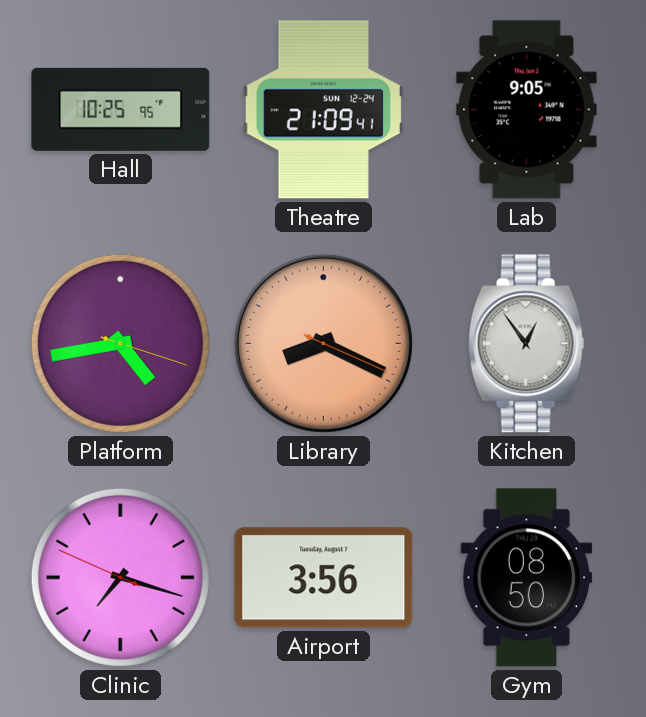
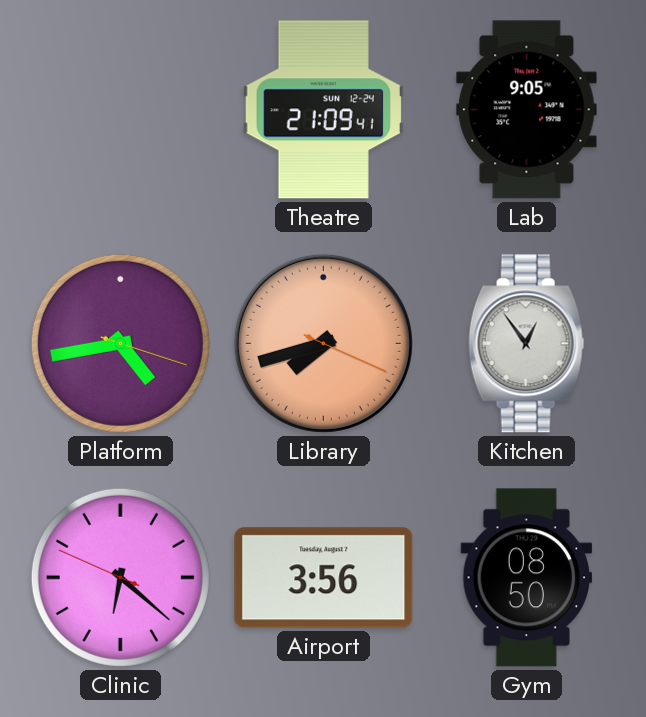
Hall: 10:25 -> none (121, 109)
Library: 8:19 -> 7:42 (323, 343)
Clinic: 7:17 -> 6:21 (120, 577)
